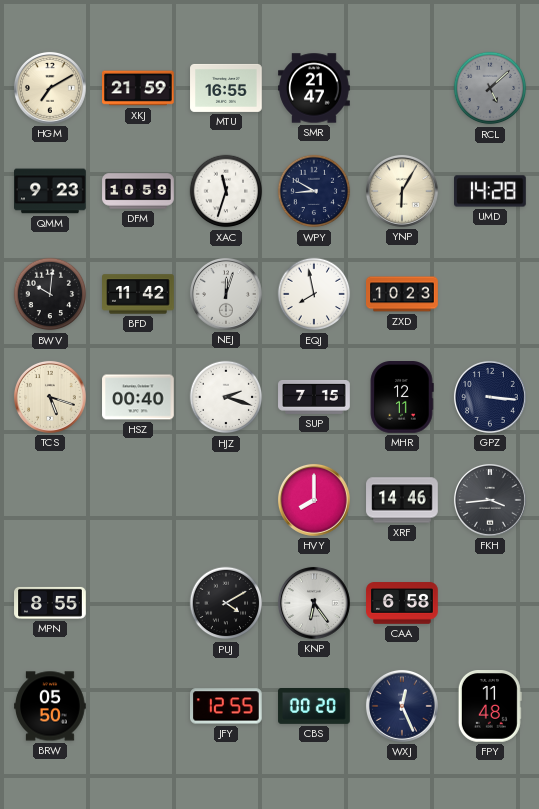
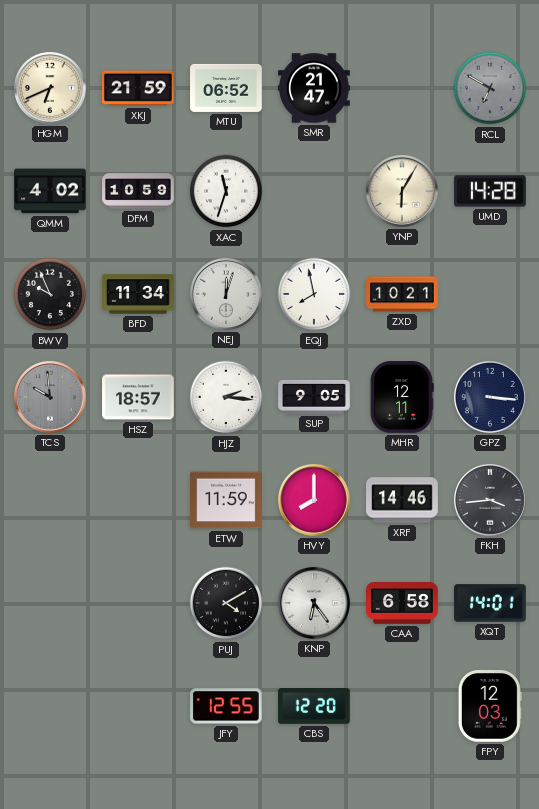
HGM: 7:10 -> 6:41 (50, 88)
MTU: 16:55 -> 06:52 (226, 88)
RCL: 5:08 -> 6:50 (490, 88)
QMM: 9:23 -> 4:02 (51, 191)
WPY: 8:50 -> none (314, 191)
BWV: 10:01 -> 9:56 (50, 294)
BFD: 11:42 -> 11:34 (138, 294)
ZXD: 10:23 -> 10:21 (402, 294)
TCS: 5:18 -> 9:59 (50, 397)
TCS dial: cream -> grey (50, 397)
HSZ: 00:40 -> 18:57 (138, 397)
HJZ: 2:18 -> 2:16 (226, 397)
SUP: 7:15 -> 9:05 (314, 397)
ETW: none -> 11:59 (226, 500)
MPN: 8:55 -> none (50, 603)
XQT: none -> 14:01 (490, 603)
BRW: 05:50 -> none (50, 706)
CBS: 00:20 -> 12:20 (314, 707)
WXJ: 12:26 -> none (402, 706)
FPY: 11:48 -> 12:03 (490, 707)
